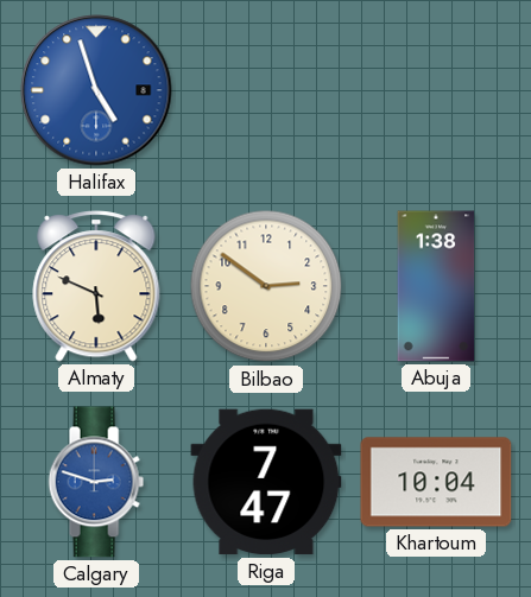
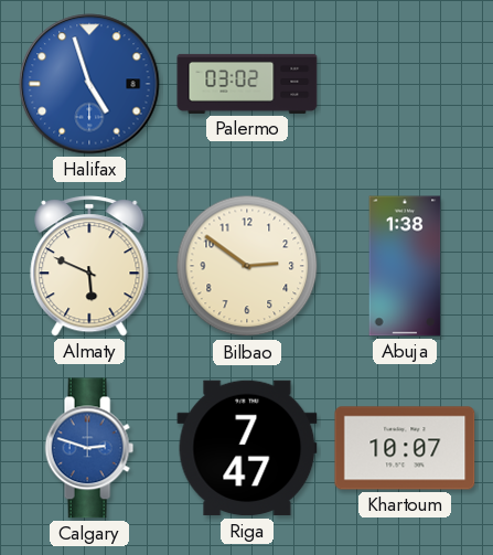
Palermo: none -> 03:02 (247, 84)
Khartoum: 10:04 -> 10:07 (405, 448)
